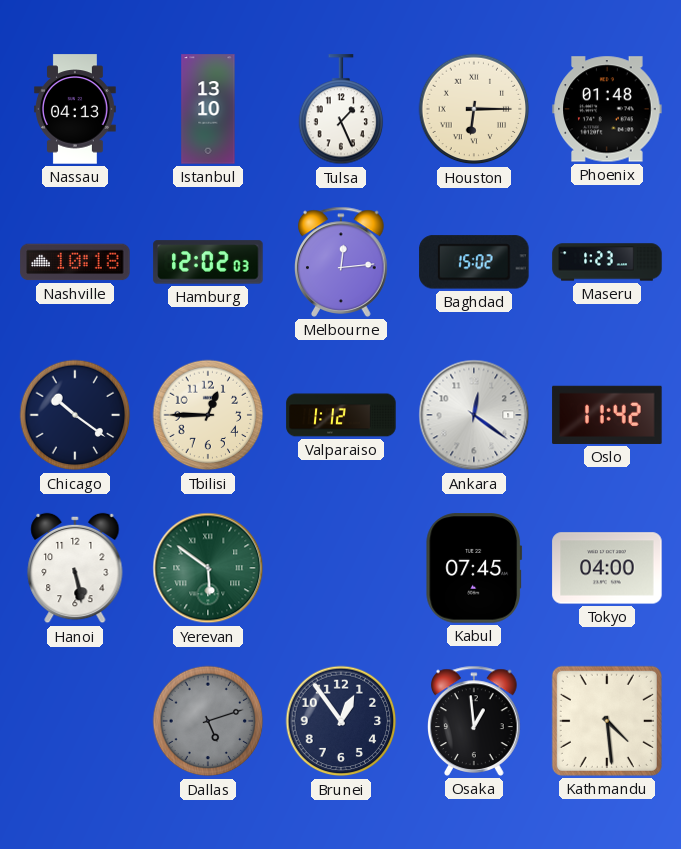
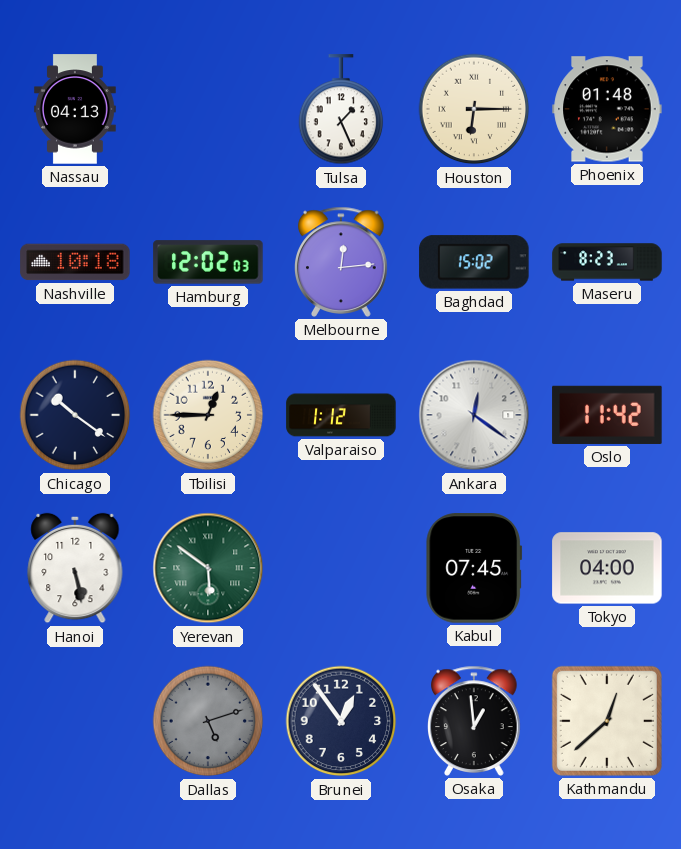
Istanbul: 13:10 -> none (208, 109)
Maseru: 1:23 -> 8:23 (607, 262)
Kathmandu: 4:29 -> 12:38 (607, 721)
